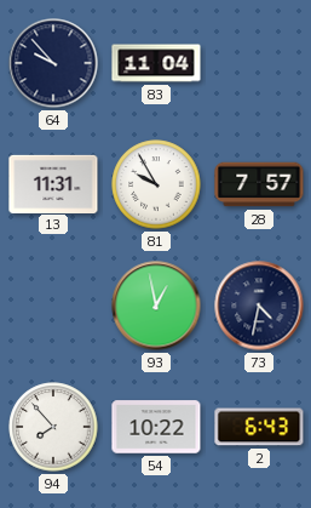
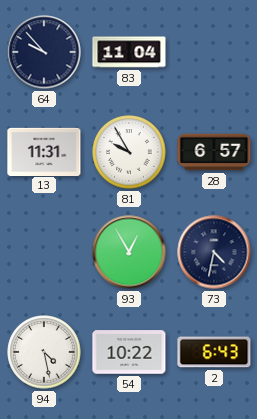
28: 7:57 -> 6:57 (214, 152)
93: 12:58 -> 12:55 (129, 252)
94: 7:53 -> 4:28 (44, 352)
